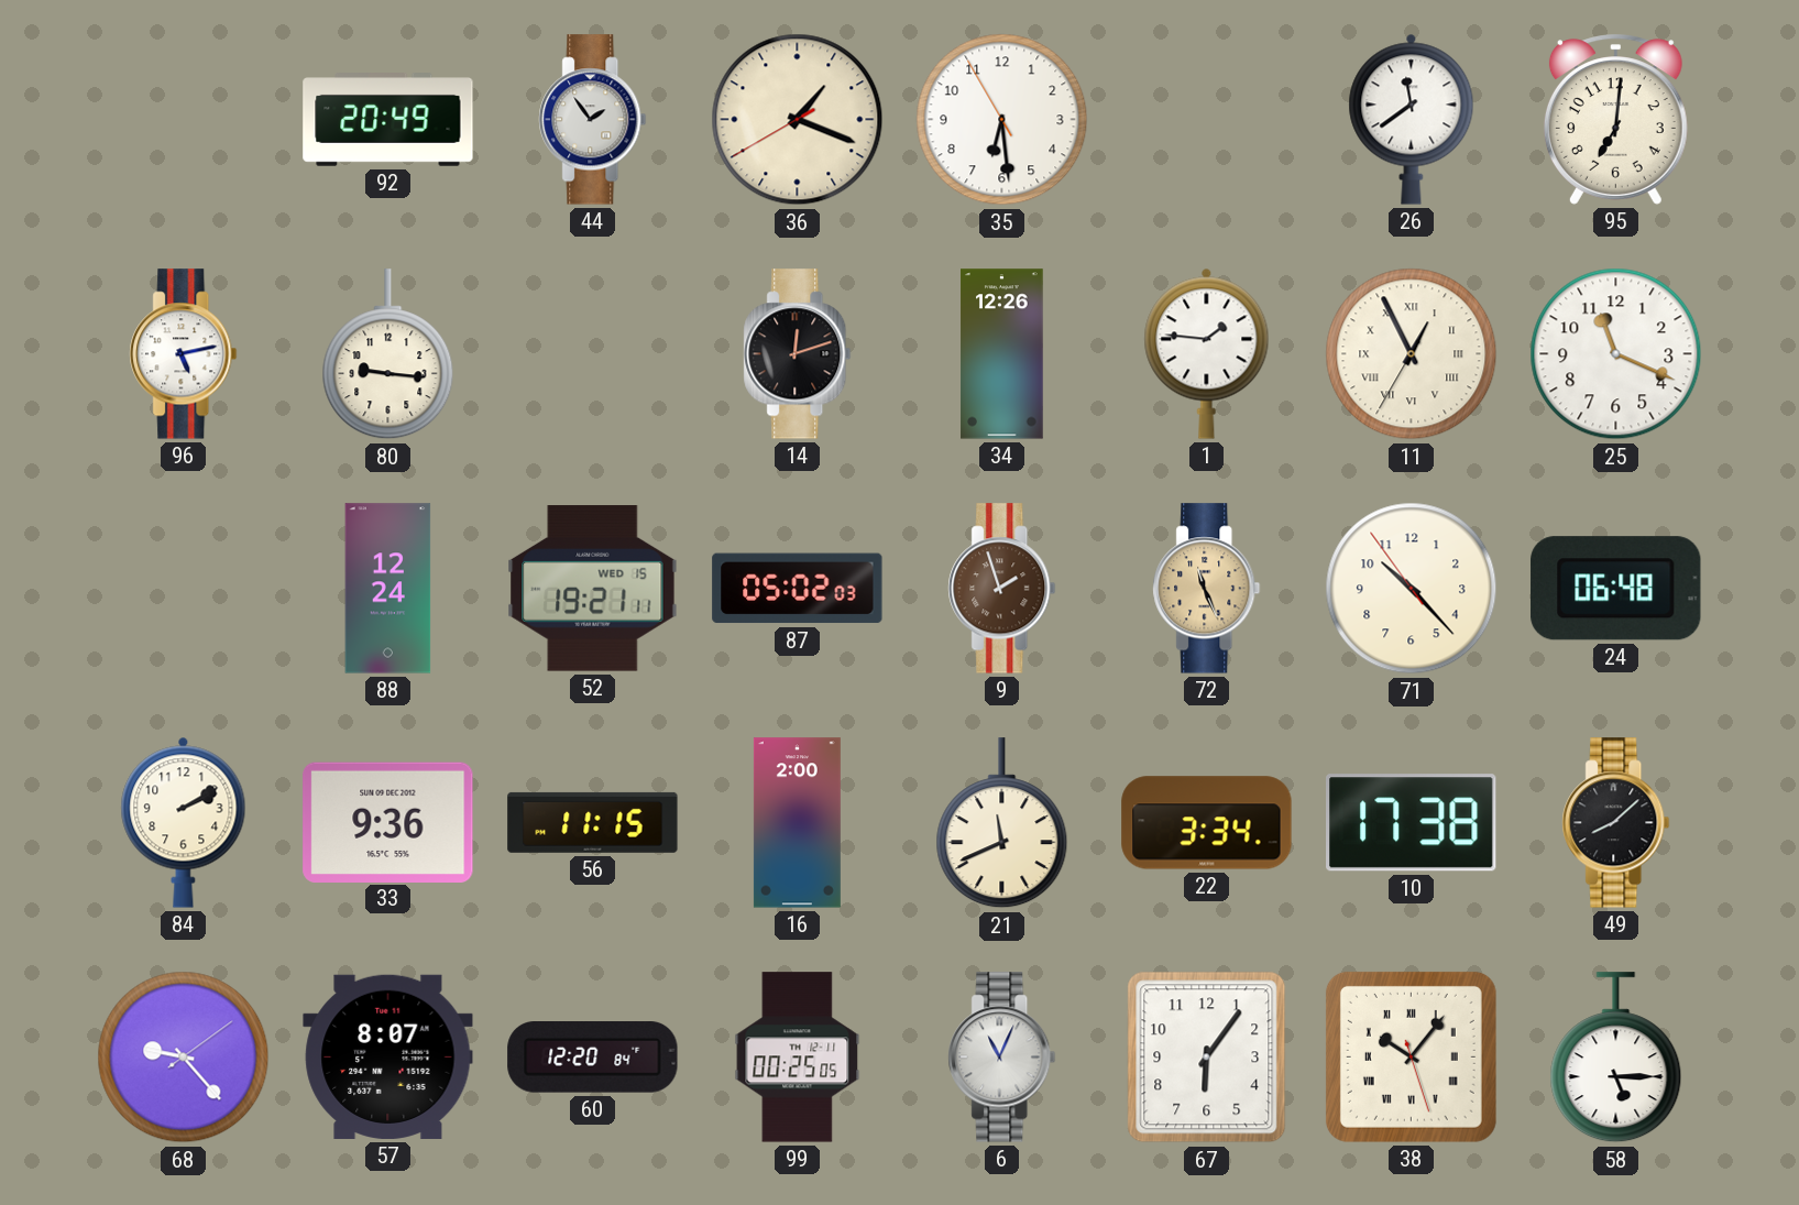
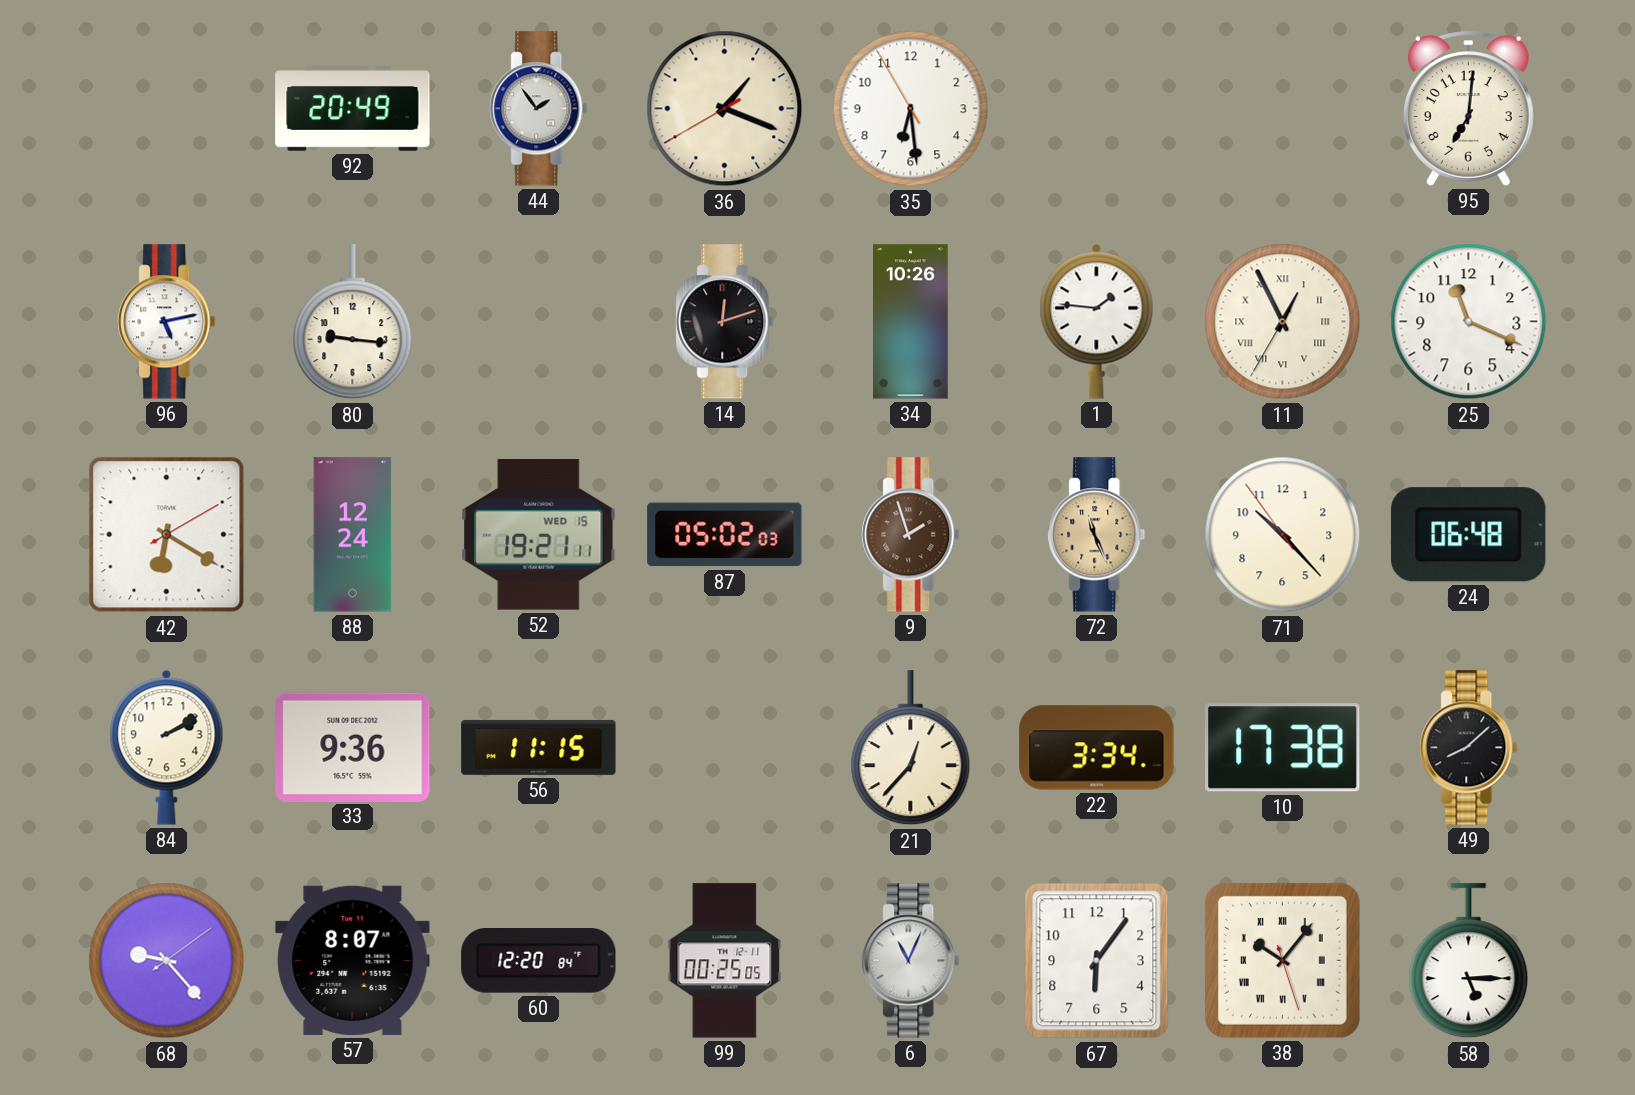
26: 11:39 -> none (1412, 119)
34: 12:26 -> 10:26 (911, 322)
42: none -> 6:20 (167, 535)
16: 2:00 -> none (797, 823)
21: 11:41 -> 12:37 (911, 748)
